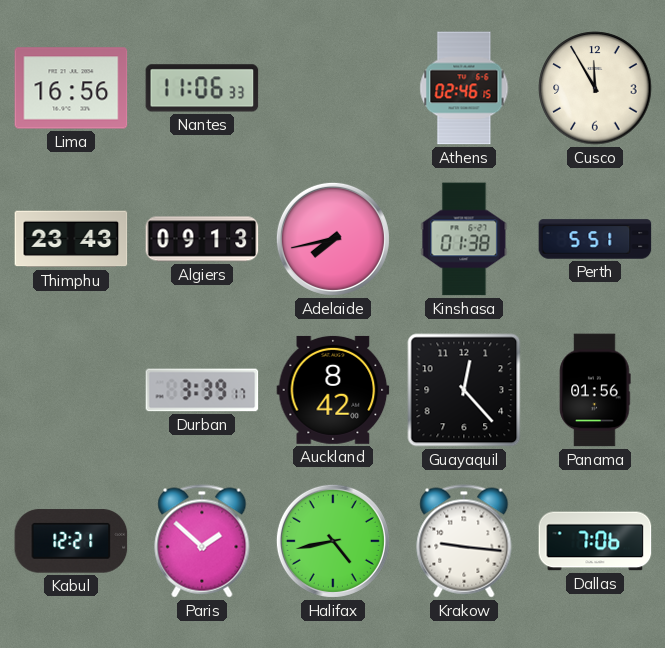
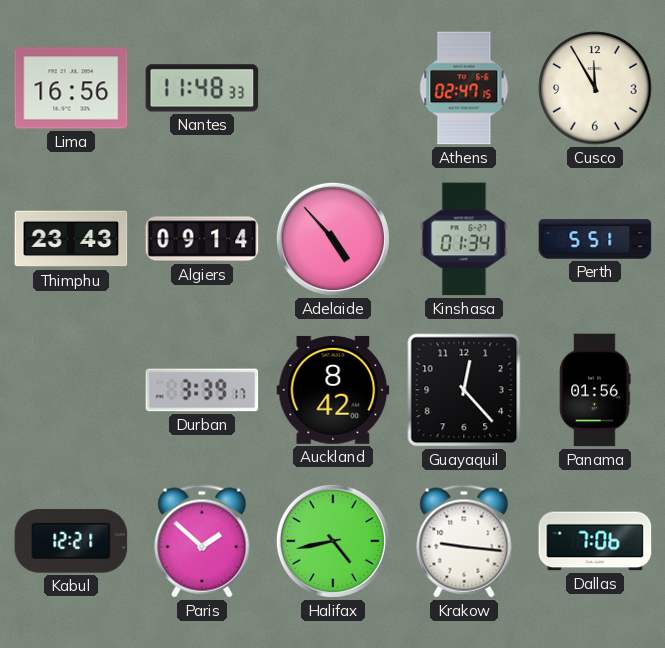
Nantes: 11:06 -> 11:48 (202, 88)
Athens: 02:46 -> 02:47 (464, 88)
Algiers: 09:13 -> 09:14 (202, 239)
Adelaide: 7:43 -> 4:53 (333, 239)
Kinshasa: 01:38 -> 01:34 (464, 239)
